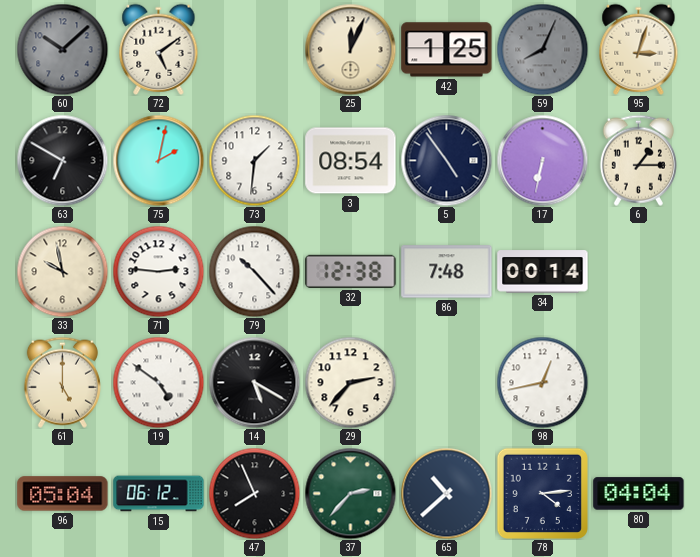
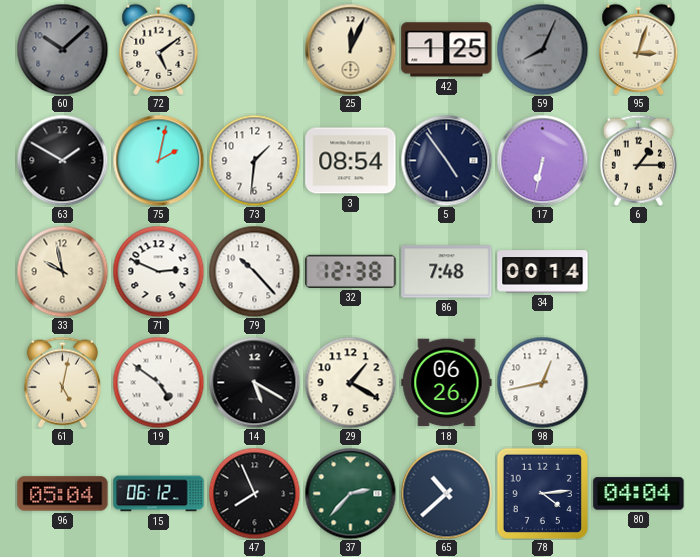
63: 6:50 -> 1:50 (62, 160)
71: 2:46 -> 2:49 (158, 271)
61: 5:00 -> 5:02 (62, 382)
29: 2:37 -> 1:20 (350, 382)
18: none -> 06:26 (447, 383)
